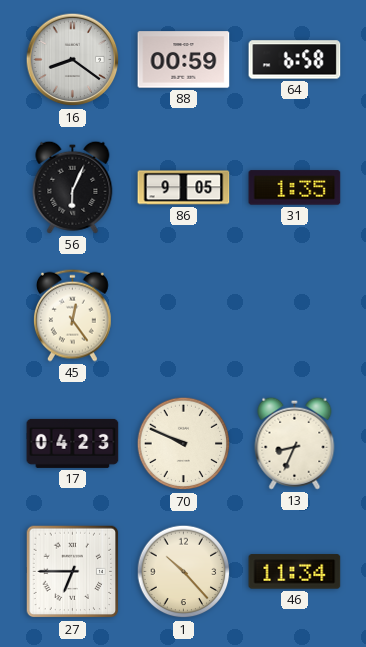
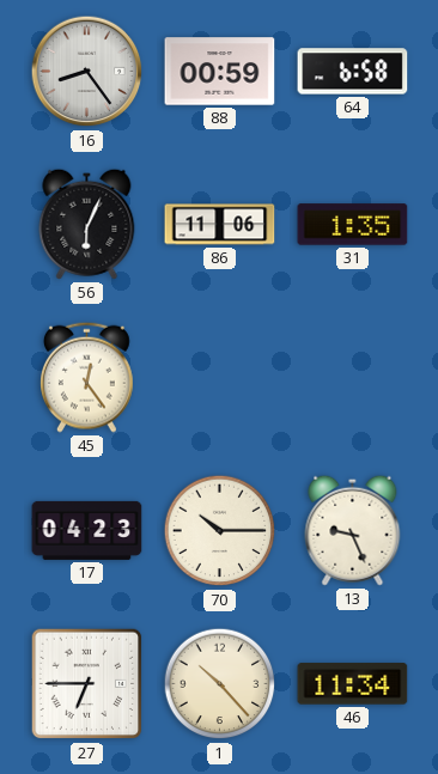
16: 8:21 -> 8:24 (87, 72)
86: 9:05 -> 11:06 (220, 225)
70: 9:49 -> 10:15 (220, 531)
13: 8:34 -> 9:26 (353, 530)
